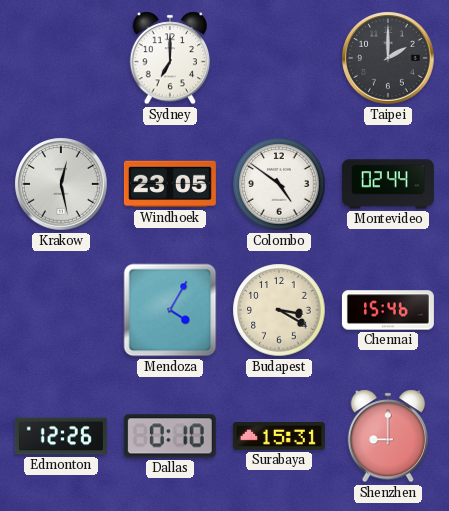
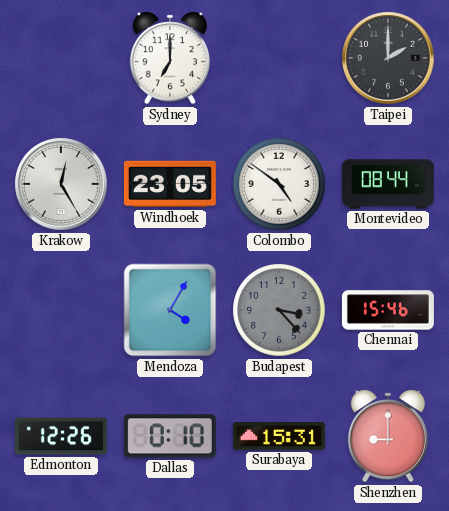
Krakow: 12:28 -> 12:25 (61, 184)
Montevideo: 02:44 -> 08:44 (388, 184)
Budapest: 3:20 -> 3:23 (279, 310)
Budapest dial: cream -> grey (279, 310)
